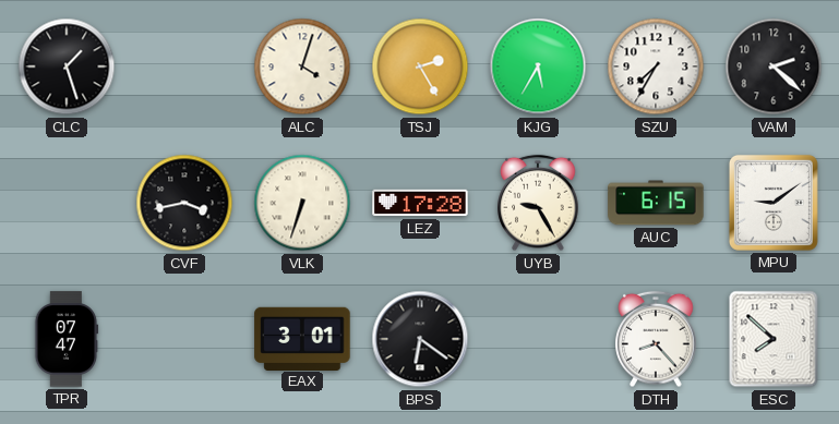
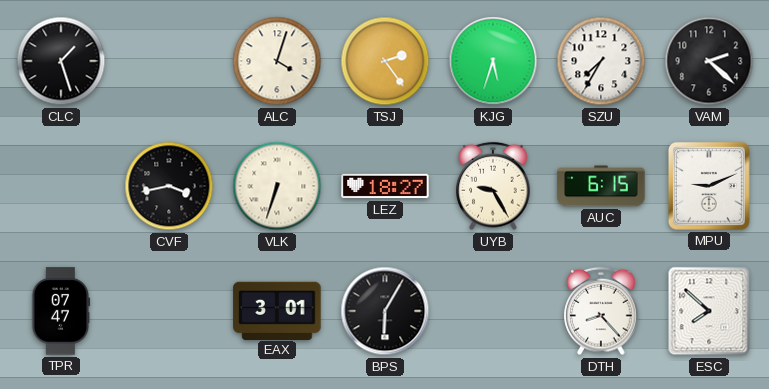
TSJ: 2:25 -> 2:24 (385, 61)
KJG: 5:35 -> 5:33 (493, 61)
LEZ: 17:28 -> 18:27 (385, 186)
MPU: 9:09 -> 9:11 (709, 186)
BPS: 6:21 -> 6:05 (385, 311)
